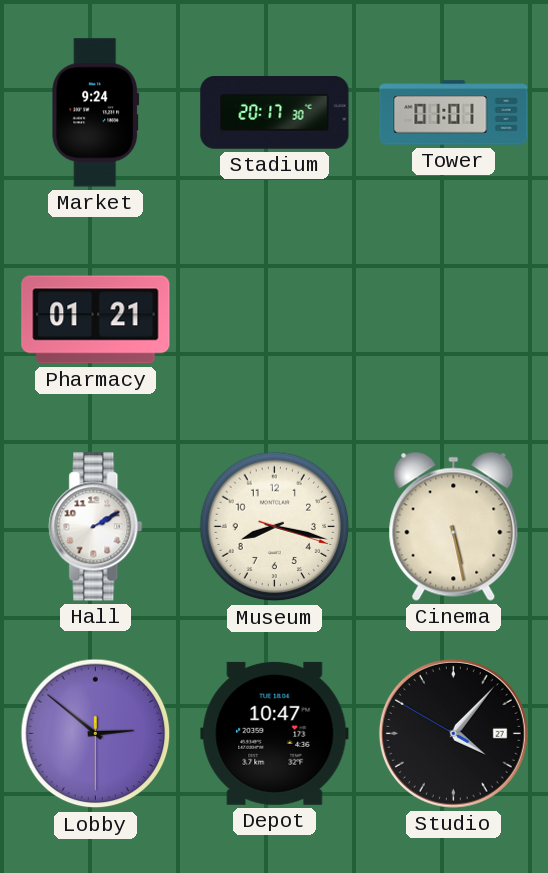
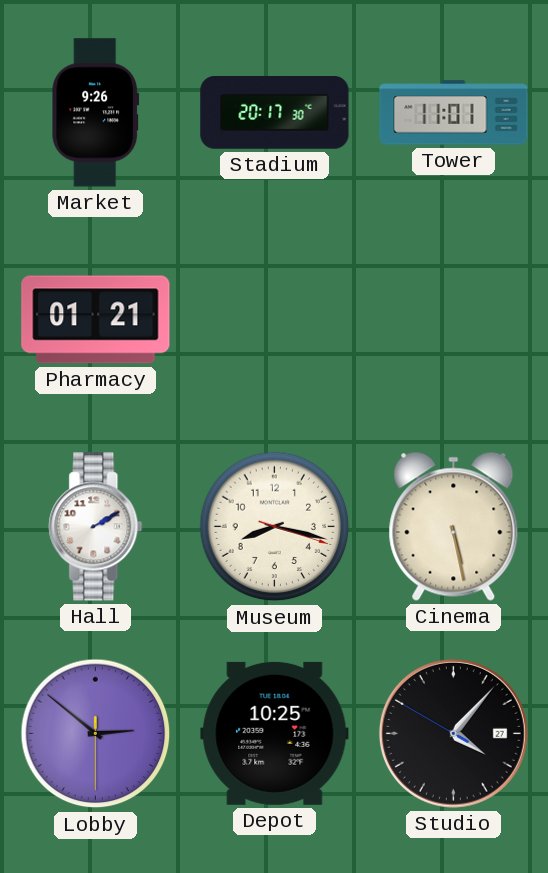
Market: 9:24 -> 9:26 (96, 113)
Tower: 01:01 -> 11:01 (454, 113)
Depot: 10:47 -> 10:25 (275, 733)
